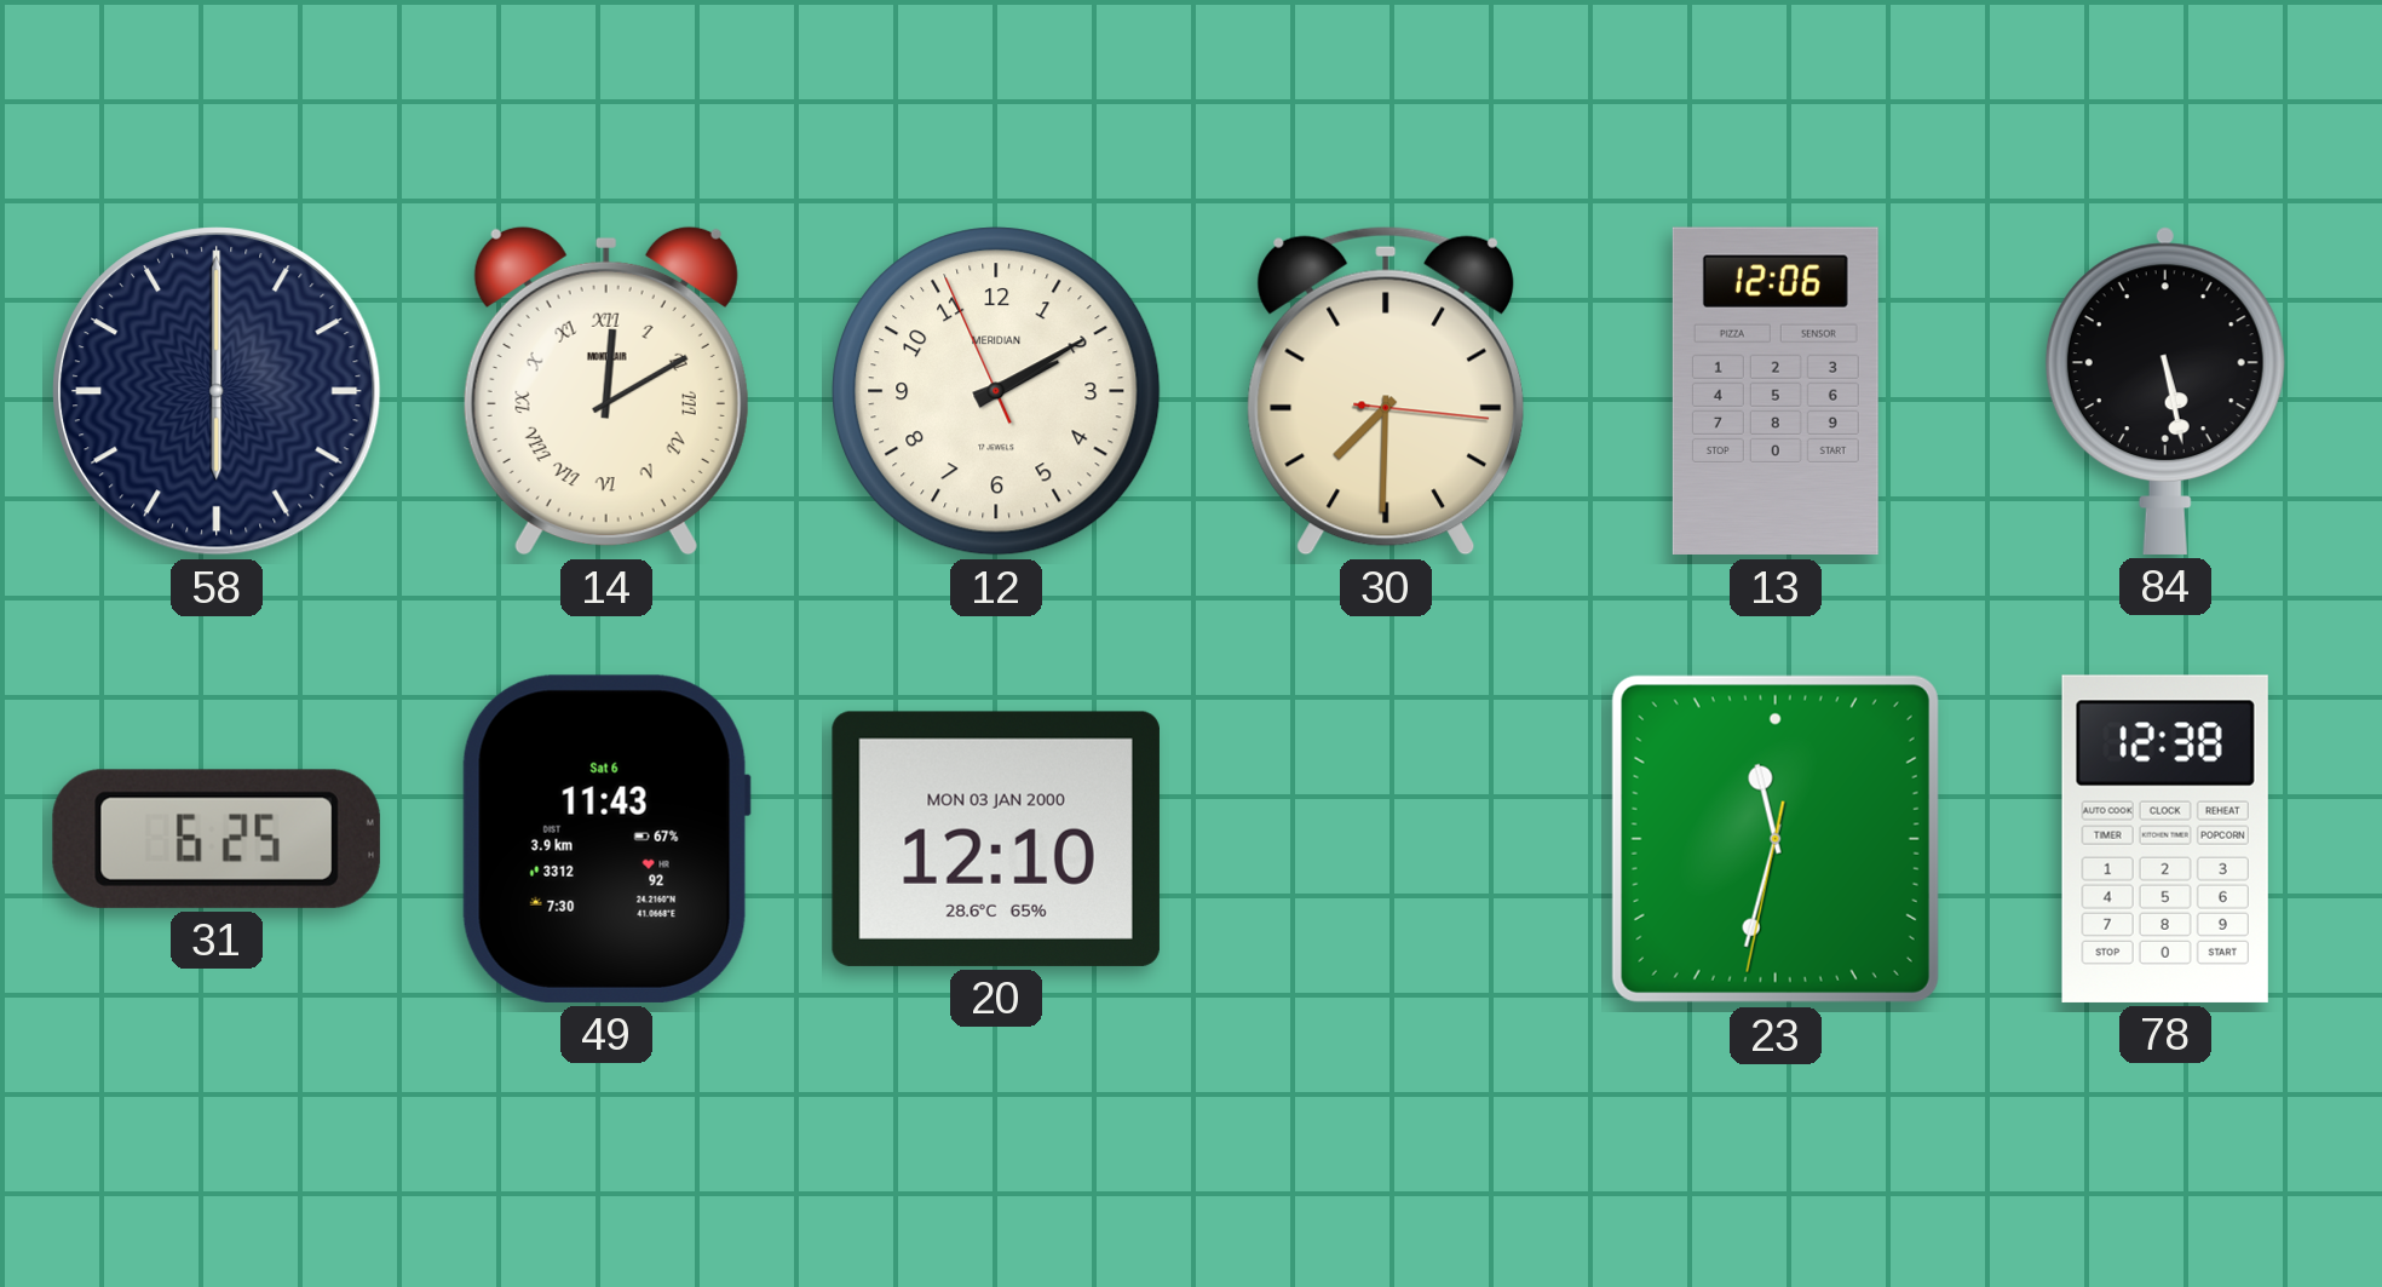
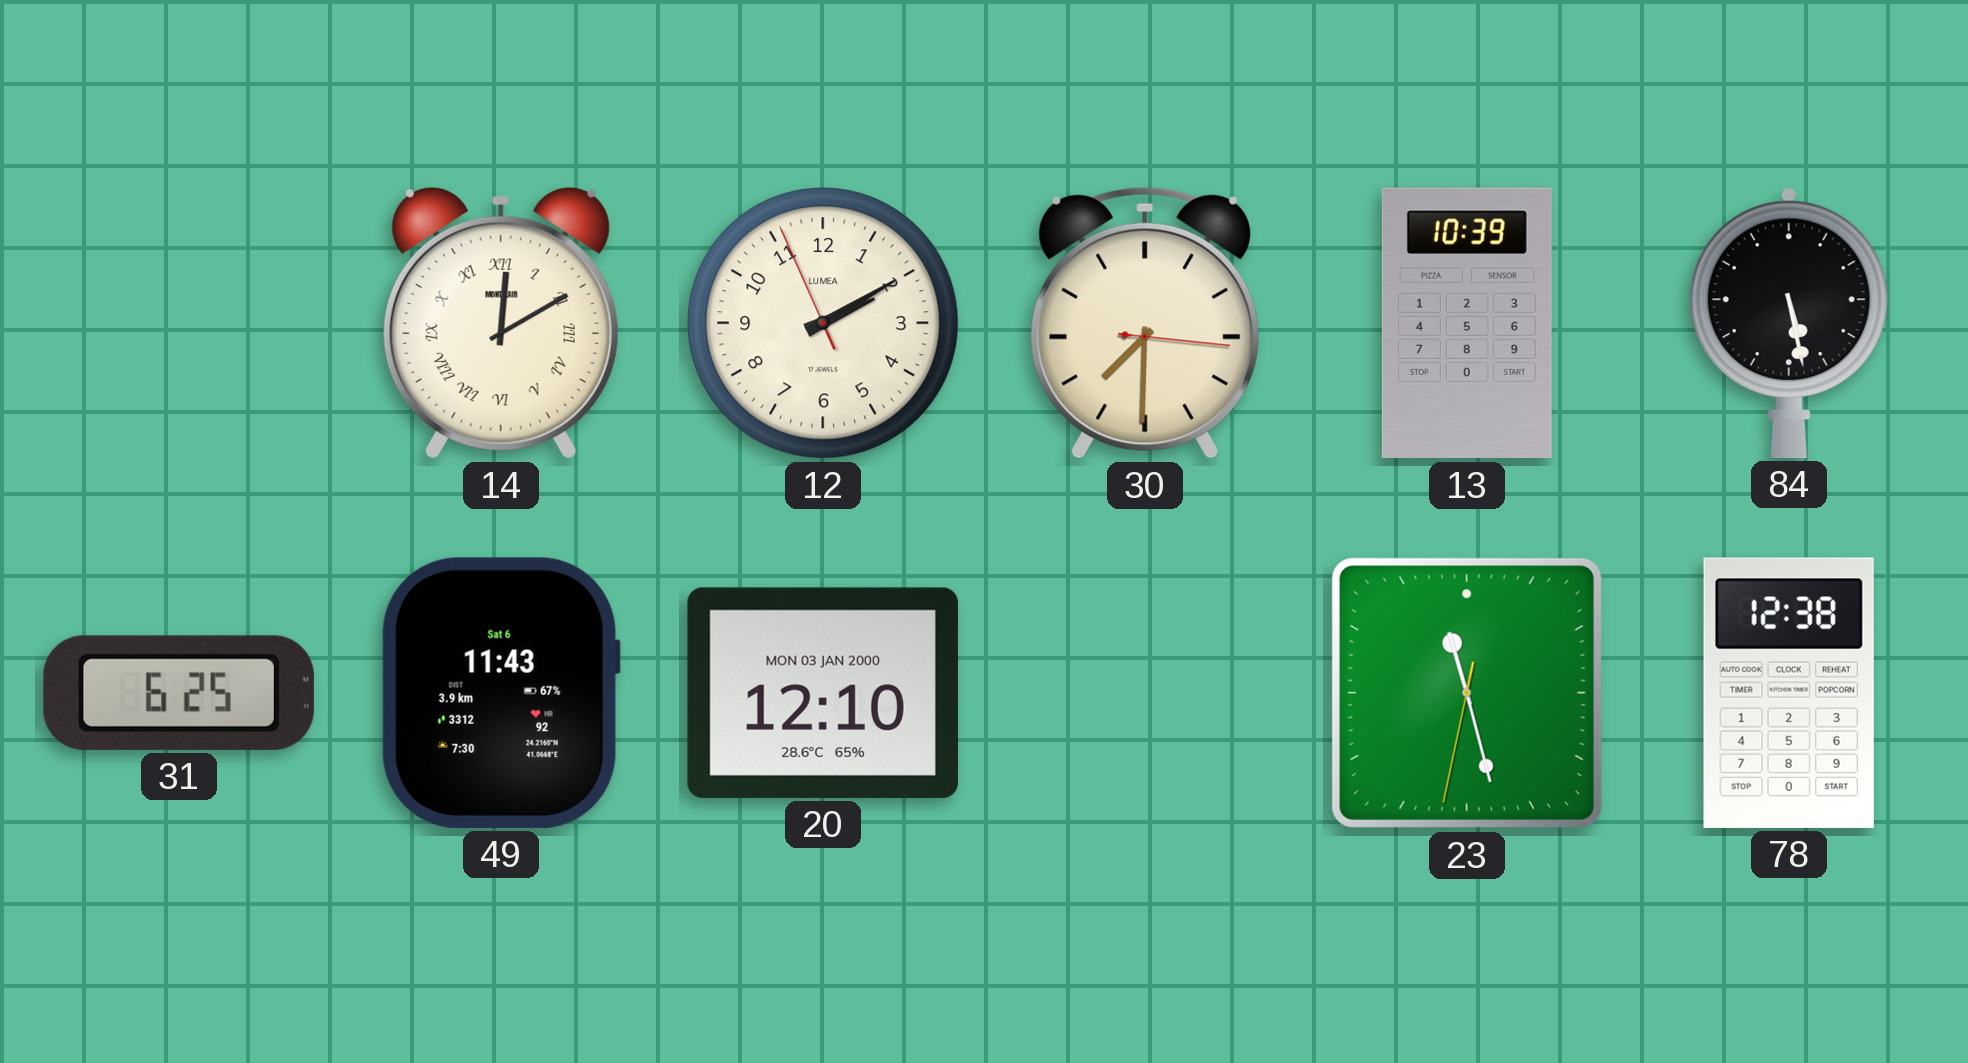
58: 6:00 -> none (217, 391)
12 brand: MERIDIAN -> LUMEA (823, 323)
13: 12:06 -> 10:39 (1467, 323)
23: 11:32 -> 11:27 (1467, 693)
